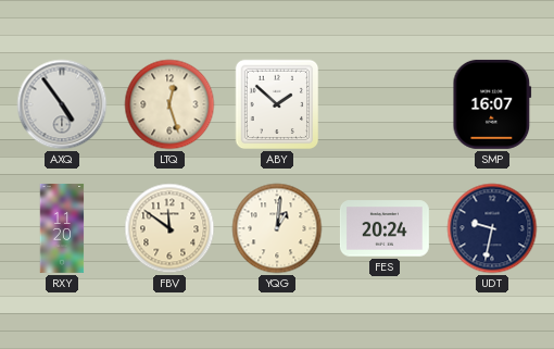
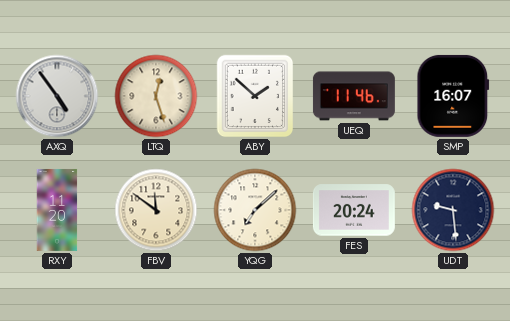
UEQ: none -> 11:46 (354, 96)
YQG: 1:01 -> 7:08 (255, 210)
UDT: 9:32 -> 9:29 (453, 210)
